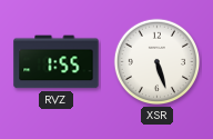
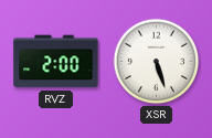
RVZ: 1:55 -> 2:00 (56, 62)
